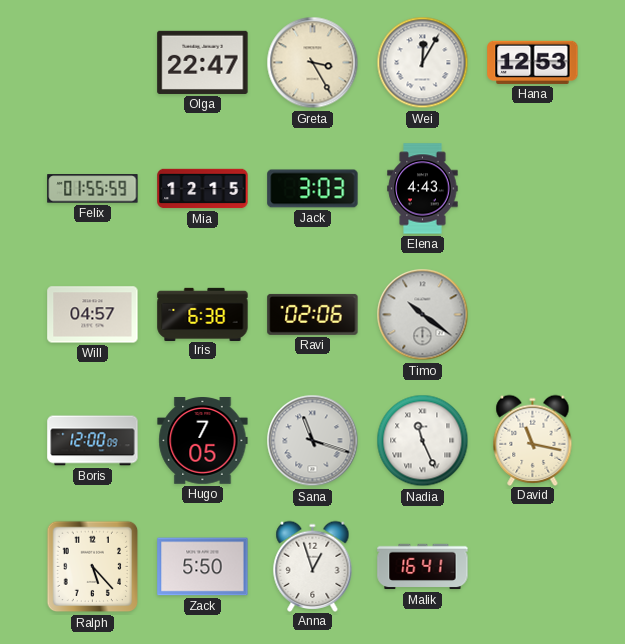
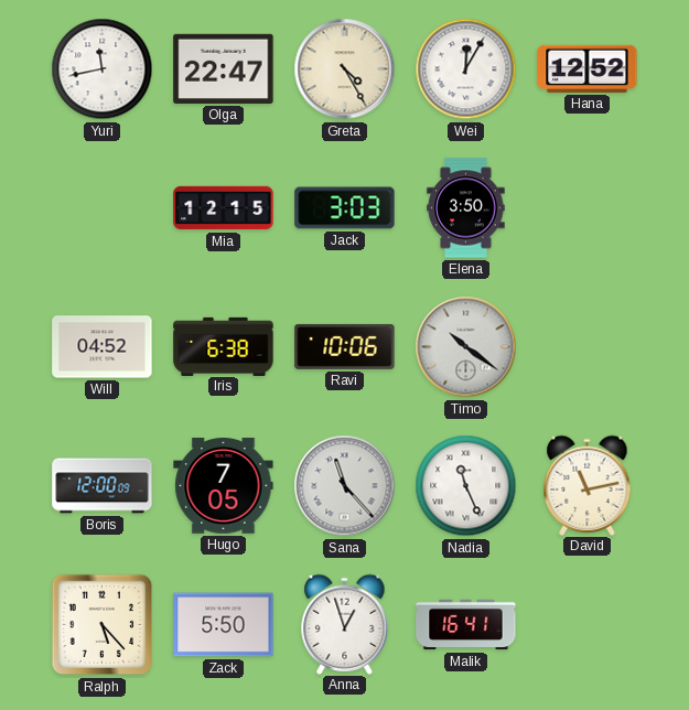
Yuri: none -> 11:43 (103, 69)
Greta: 3:25 -> 4:25 (345, 69)
Hana: 12:53 -> 12:52 (588, 68)
Felix: 01:55 -> none (93, 189)
Elena: 4:43 -> 3:50 (466, 208)
Will: 04:57 -> 04:52 (103, 347)
Ravi: 02:06 -> 10:06 (345, 346)
Sana: 11:18 -> 11:23 (345, 486)
David: 11:17 -> 11:13 (588, 485)
